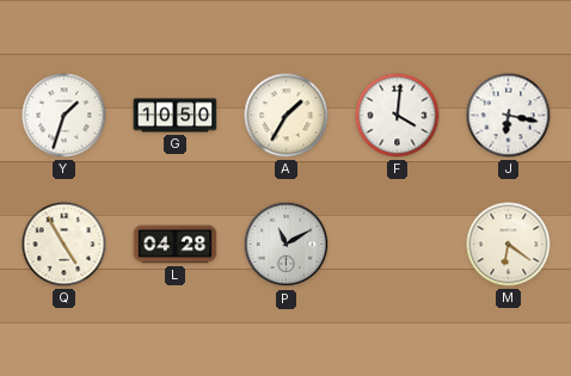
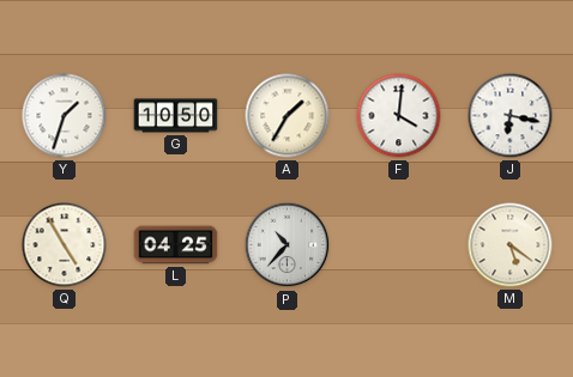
L: 04:28 -> 04:25 (176, 245)
P: 11:10 -> 10:37 (288, 245)
M: 6:21 -> 5:21 (511, 245)
